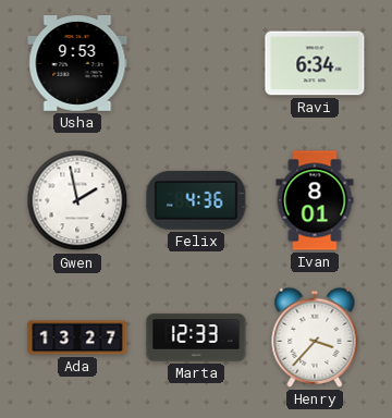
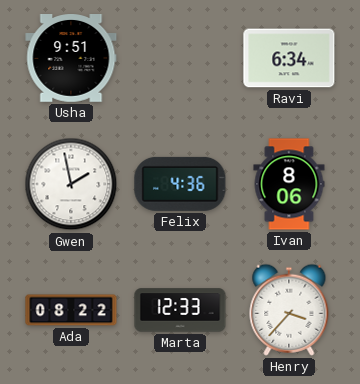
Usha: 9:53 -> 9:51 (71, 59)
Ivan: 8:01 -> 8:06 (289, 184)
Ada: 13:27 -> 08:22 (71, 310)
